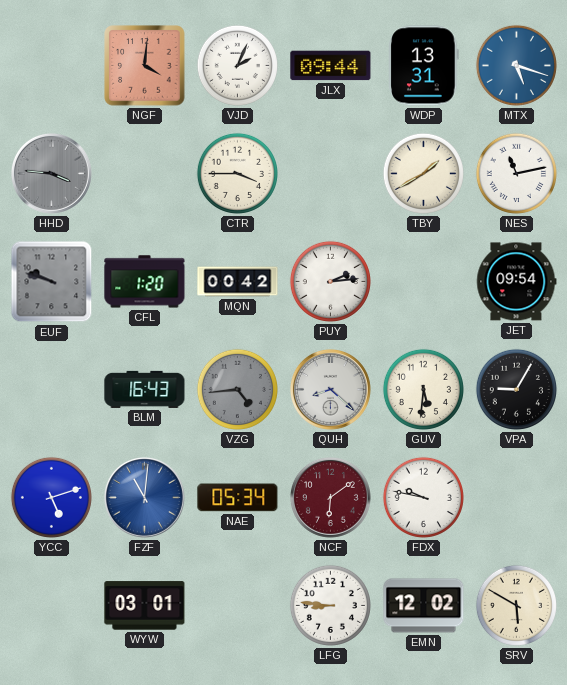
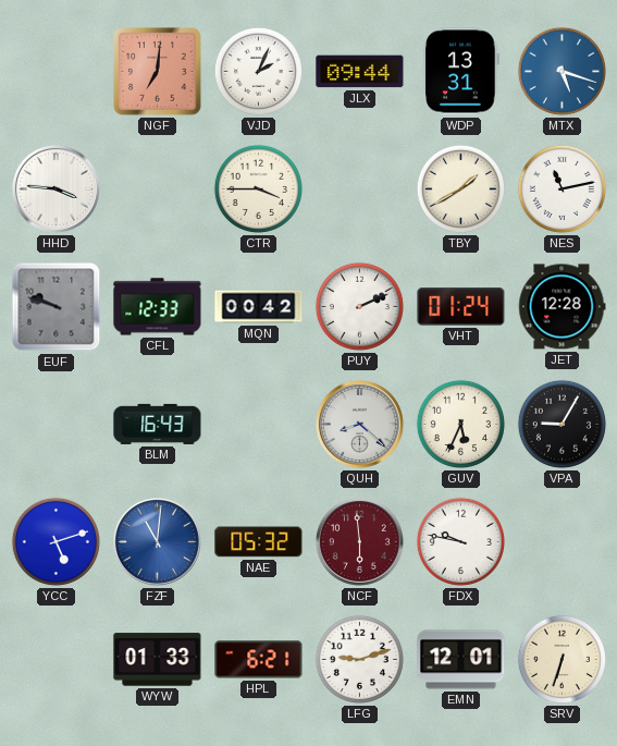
NGF: 4:01 -> 7:01 (158, 72)
HHD dial: grey -> white (55, 188)
CFL: 1:20 -> 12:33 (158, 307)
PUY: 2:14 -> 2:11 (359, 306)
VHT: none -> 01:24 (461, 307)
JET: 09:54 -> 12:28 (563, 307)
VZG: 4:44 -> none (237, 389)
GUV: 5:31 -> 5:34 (460, 424)
NAE: 05:34 -> 05:32 (259, 542)
NCF: 6:09 -> 5:59 (359, 541)
WYW: 03:01 -> 01:33 (158, 660)
HPL: none -> 6:21 (259, 660)
LFG: 8:46 -> 9:12 (359, 659)
EMN: 12:02 -> 12:01 (461, 660)
SRV: 5:50 -> 6:33 (562, 659)
